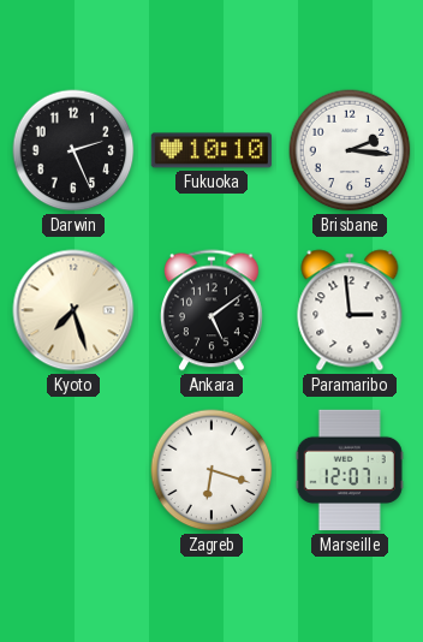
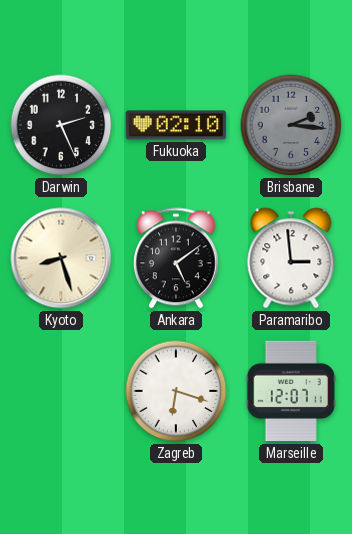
Fukuoka: 10:10 -> 02:10 (175, 125)
Brisbane dial: white -> grey (291, 125)
Kyoto: 7:27 -> 8:27 (61, 258)
